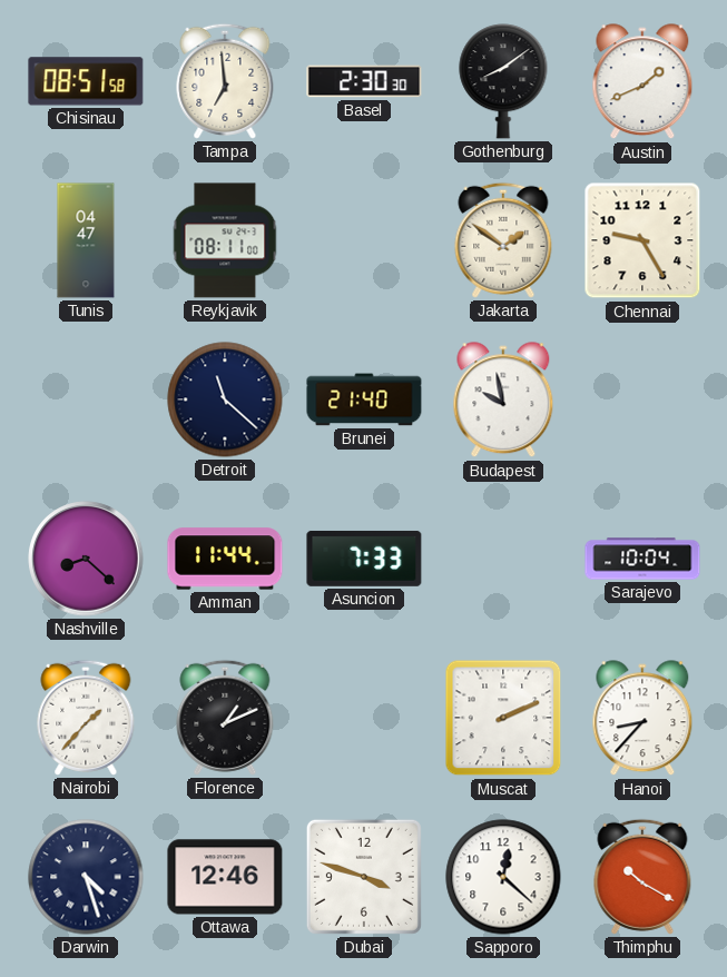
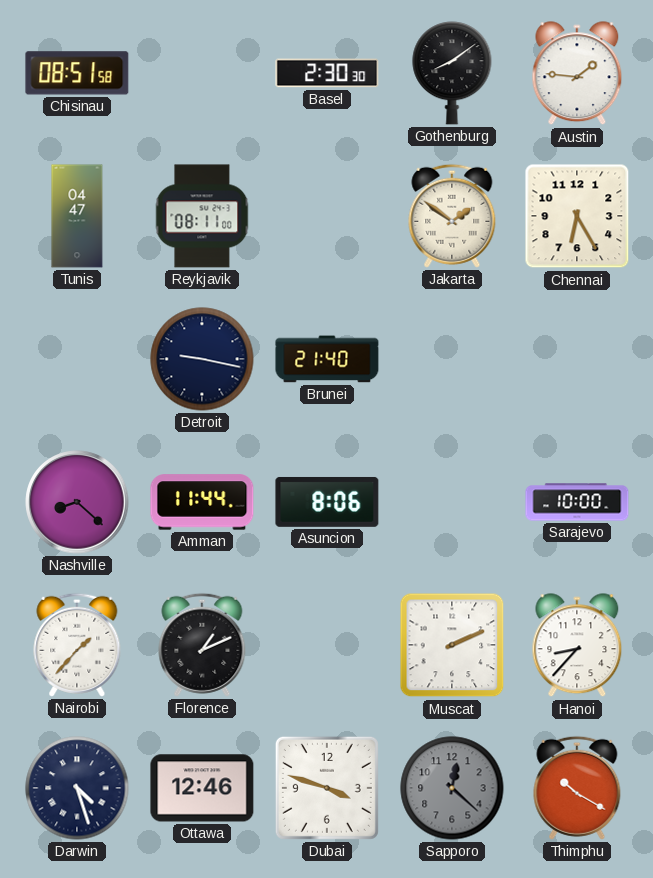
Tampa: 6:59 -> none (225, 81)
Austin: 1:41 -> 1:46 (577, 74)
Chennai: 9:25 -> 6:25 (577, 216)
Detroit: 11:22 -> 9:17 (202, 359)
Budapest: 9:58 -> none (503, 401)
Asuncion: 7:33 -> 8:06 (327, 502)
Sarajevo: 10:04 -> 10:00 (577, 502)
Sapporo dial: white -> grey (452, 788)
